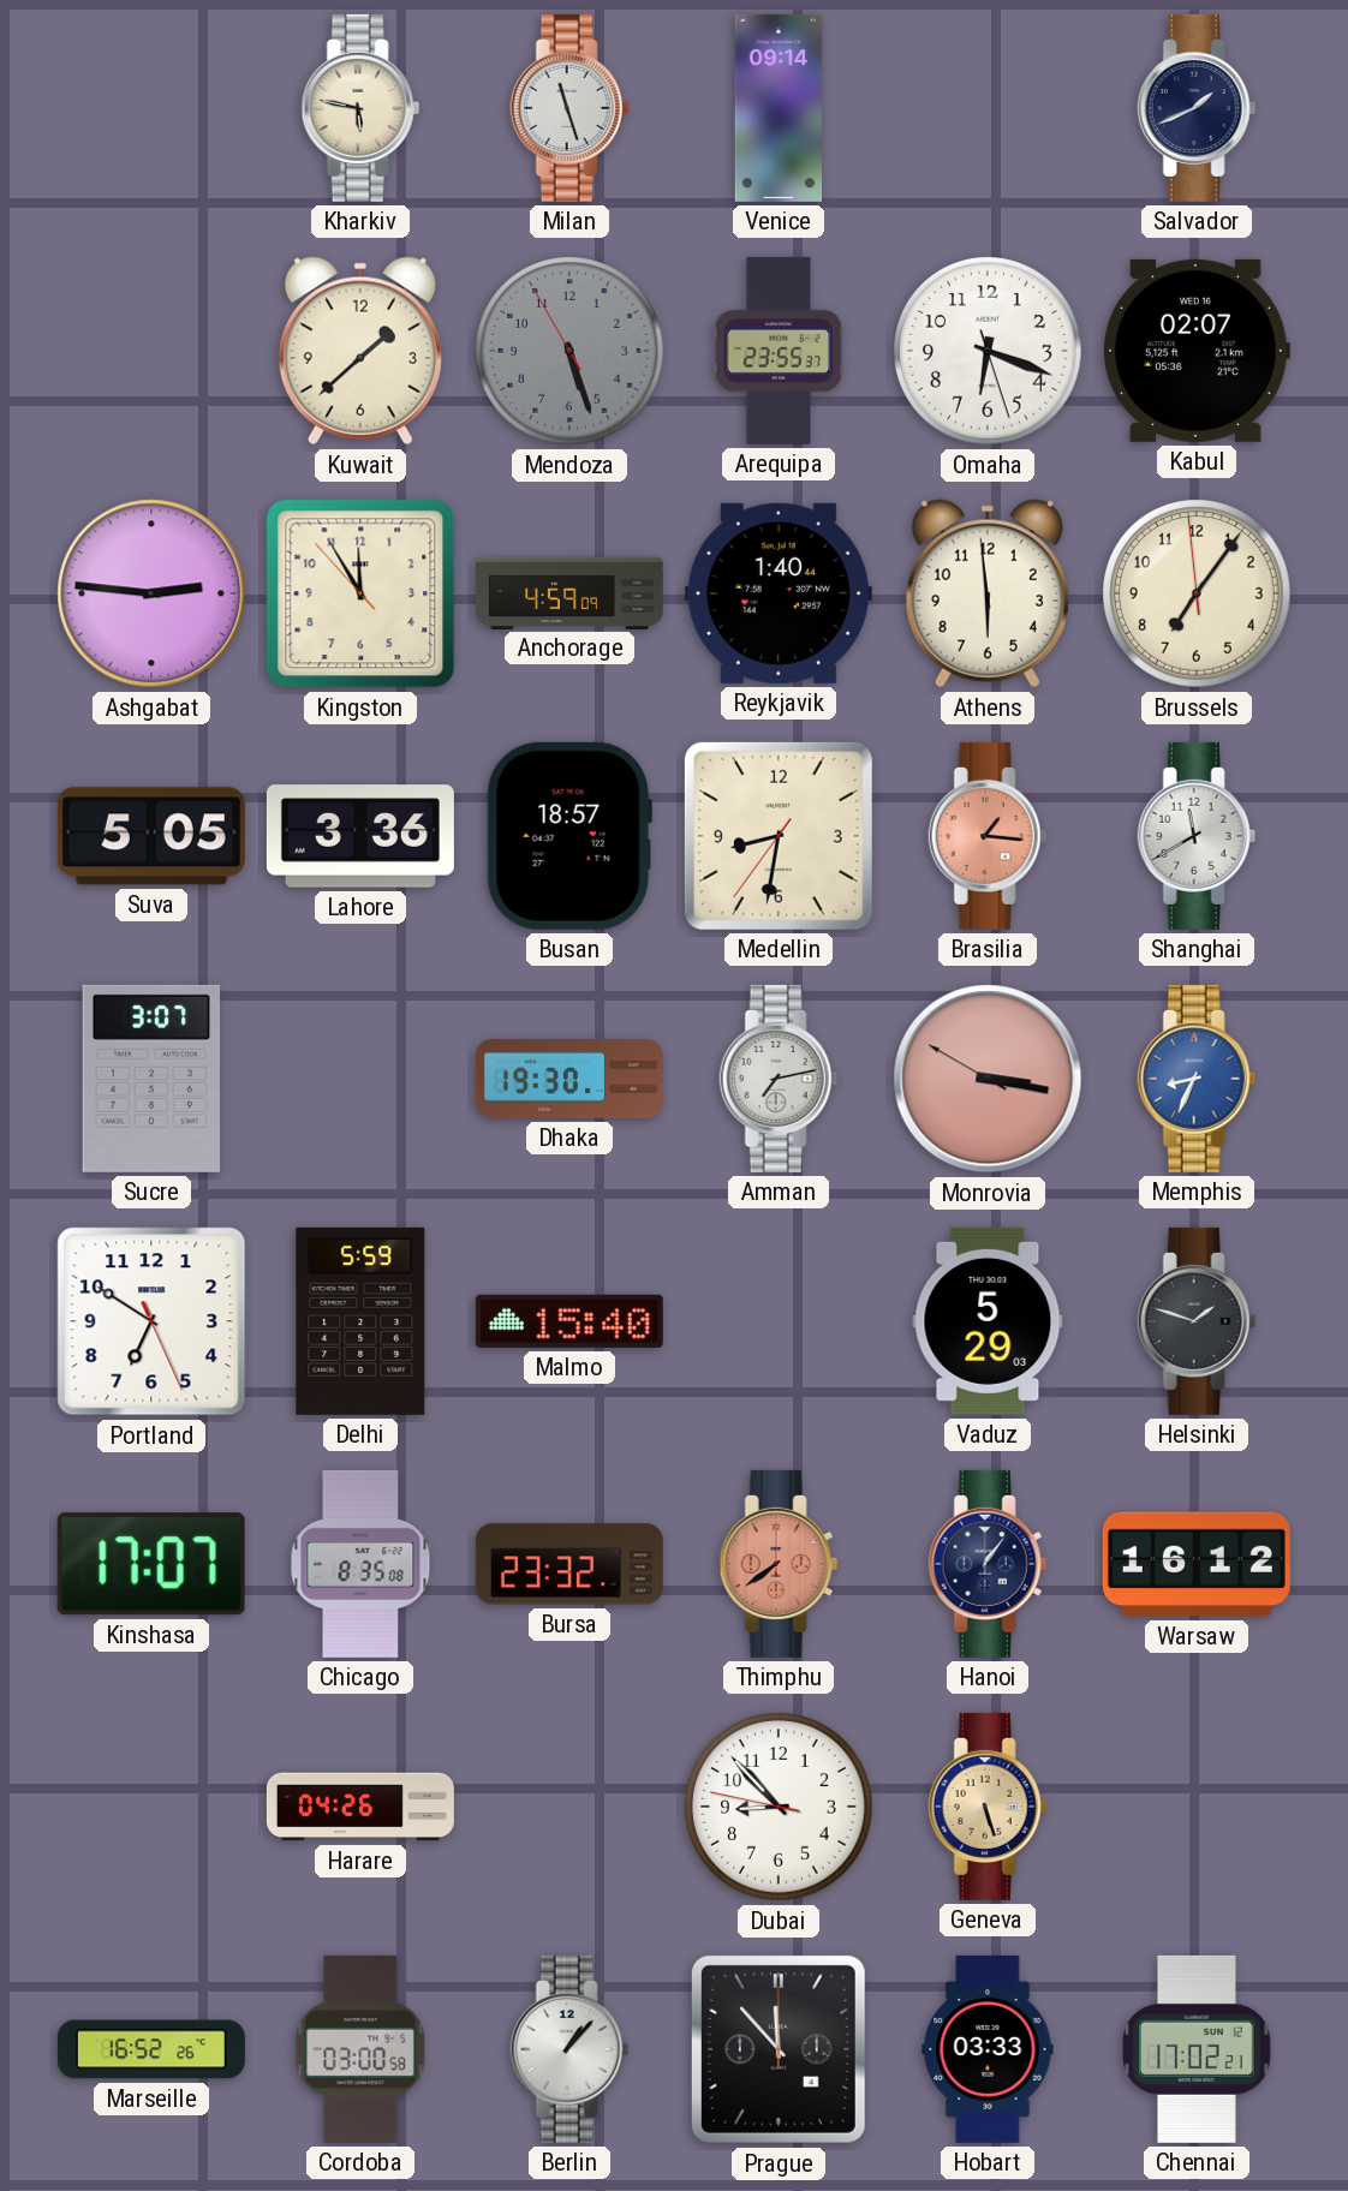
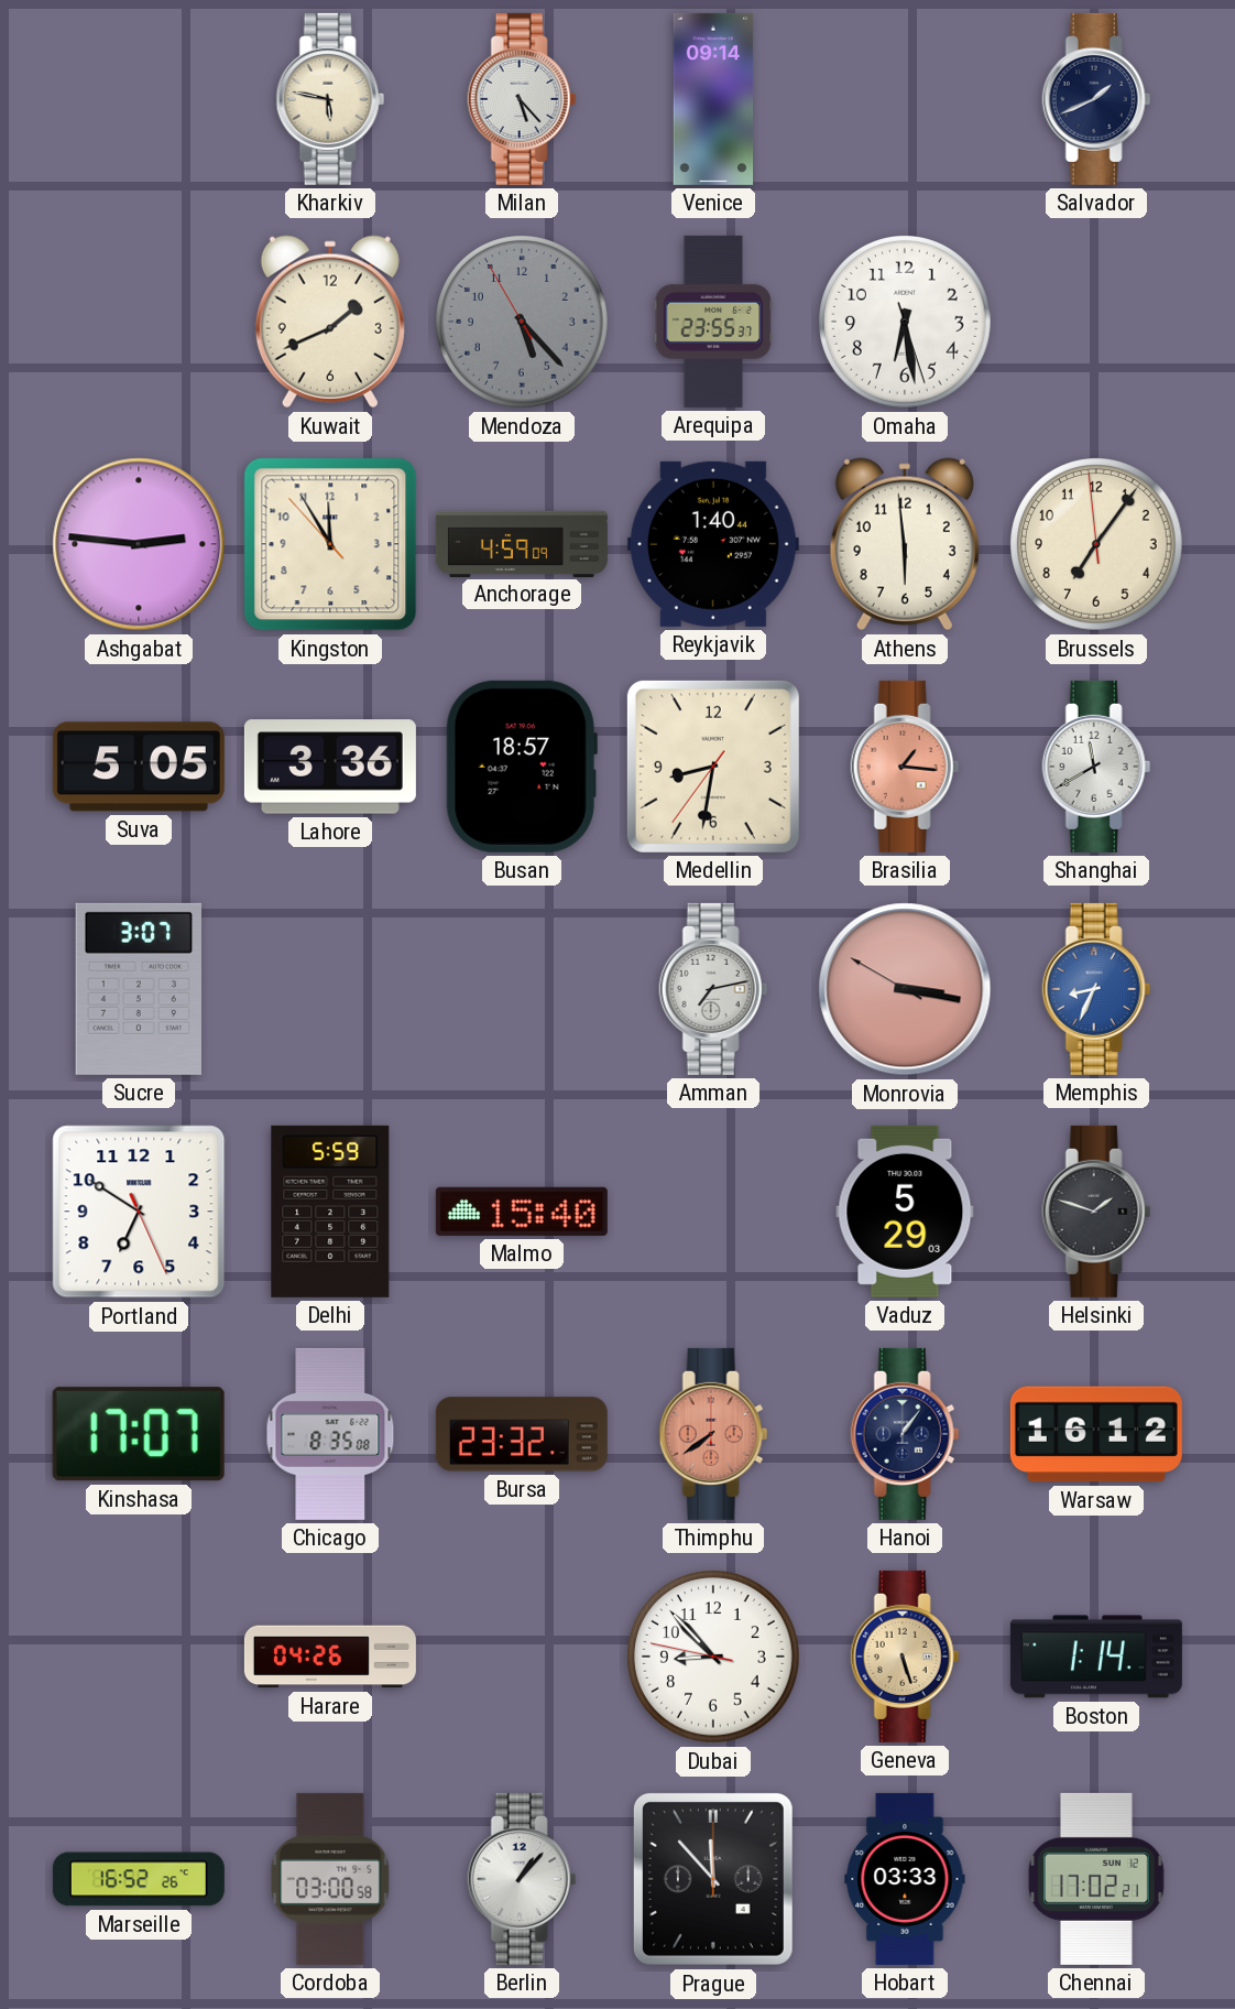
Milan: 11:27 -> 5:23 (522, 99)
Kuwait: 1:38 -> 1:41 (330, 322)
Mendoza: 5:26 -> 5:22 (523, 323)
Omaha: 6:18 -> 6:28 (906, 323)
Kabul: 02:07 -> none (1197, 351)
Dhaka: 19:30 -> none (569, 1079)
Boston: none -> 1:14 (1096, 1657)
